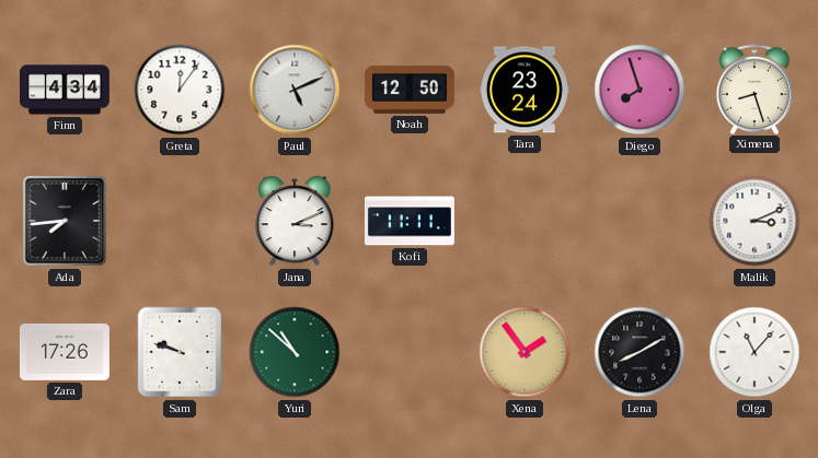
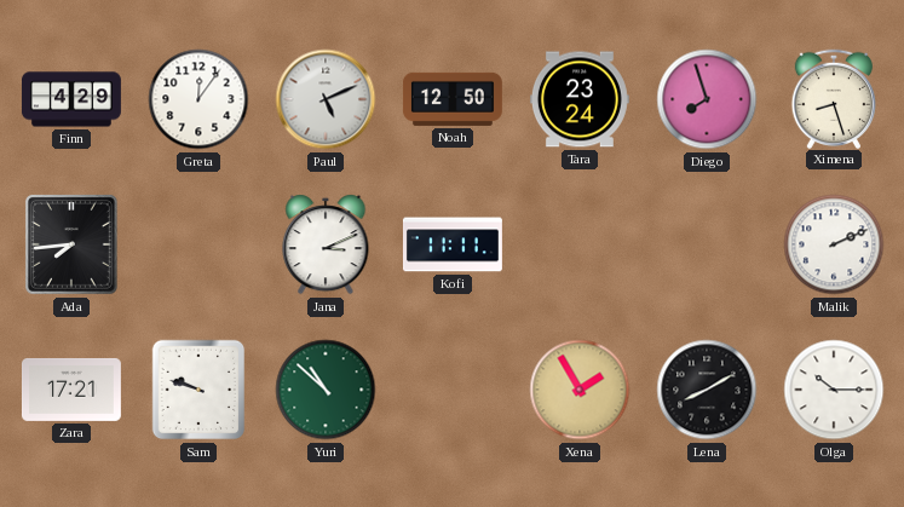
Finn: 4:34 -> 4:29 (71, 99)
Malik: 3:11 -> 2:11 (834, 244)
Zara: 17:26 -> 17:21 (71, 390)
Xena: 1:54 -> 1:55 (580, 390)
Olga: 11:07 -> 10:15 (834, 390)
